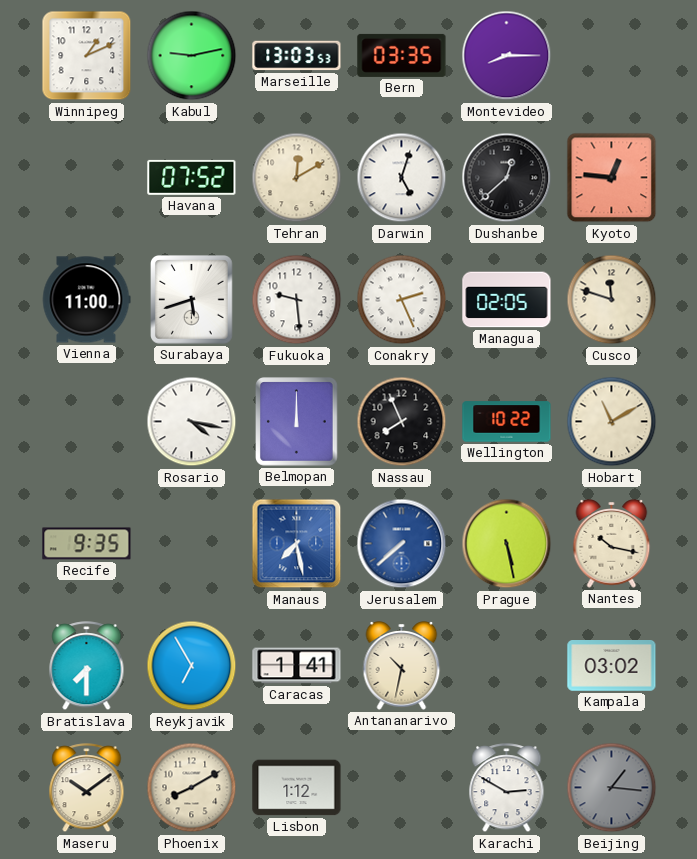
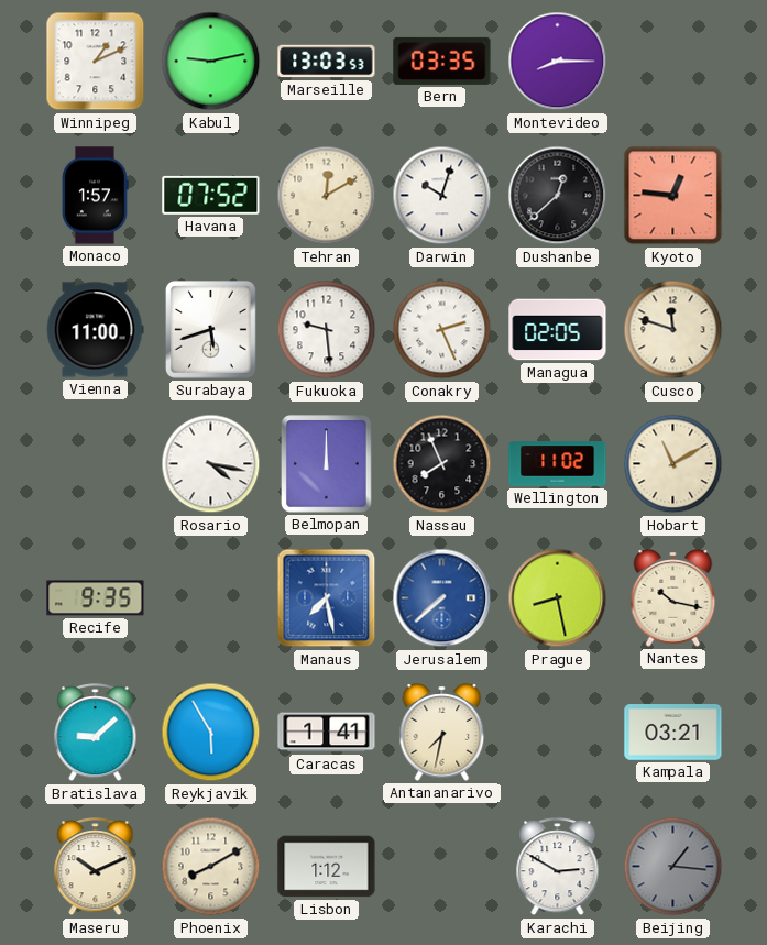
Monaco: none -> 1:57 (96, 196)
Darwin: 5:03 -> 10:03 (442, 196)
Wellington: 10:22 -> 11:02 (558, 464)
Prague: 5:28 -> 8:28 (558, 598)
Bratislava: 7:30 -> 9:08 (96, 733)
Reykjavik: 6:55 -> 5:55 (211, 733)
Antananarivo: 10:32 -> 7:32 (442, 733)
Kampala: 03:02 -> 03:21 (673, 733)
Maseru: 10:09 -> 10:11 (96, 867)
